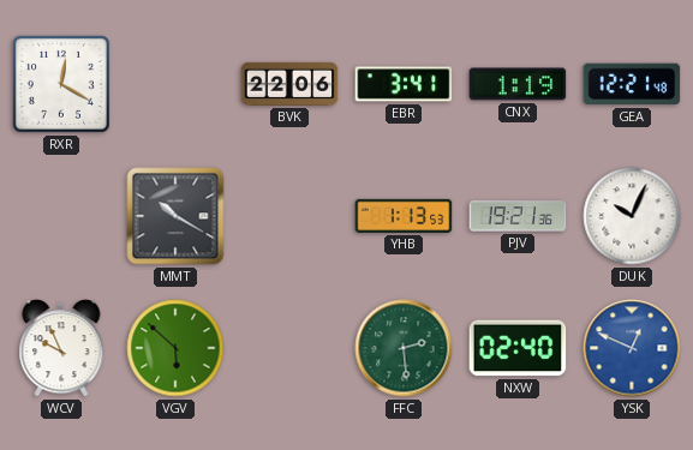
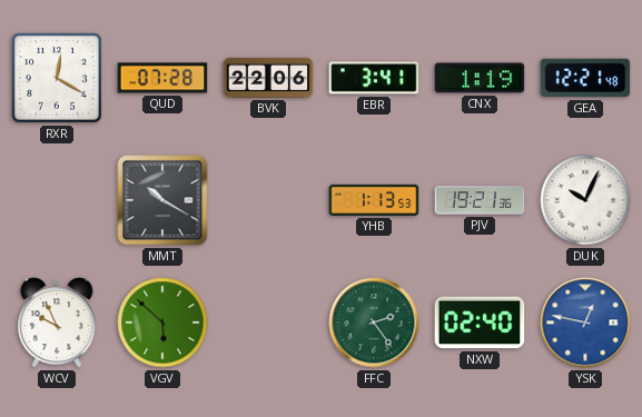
QUD: none -> 07:28 (162, 78)
FFC: 2:29 -> 2:24 (374, 322)
YSK: 12:49 -> 12:47 (585, 322)
